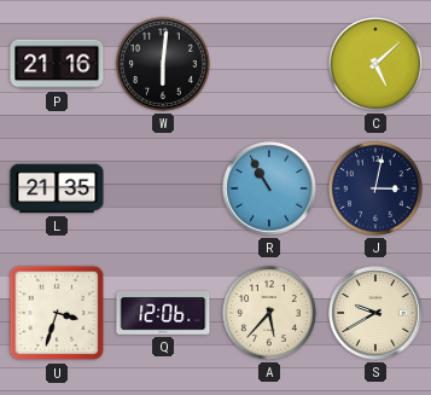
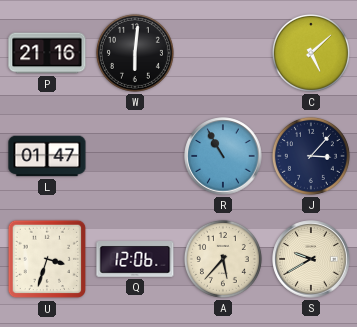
L: 21:35 -> 01:47 (47, 156)
J: 3:02 -> 3:07 (311, 156)
